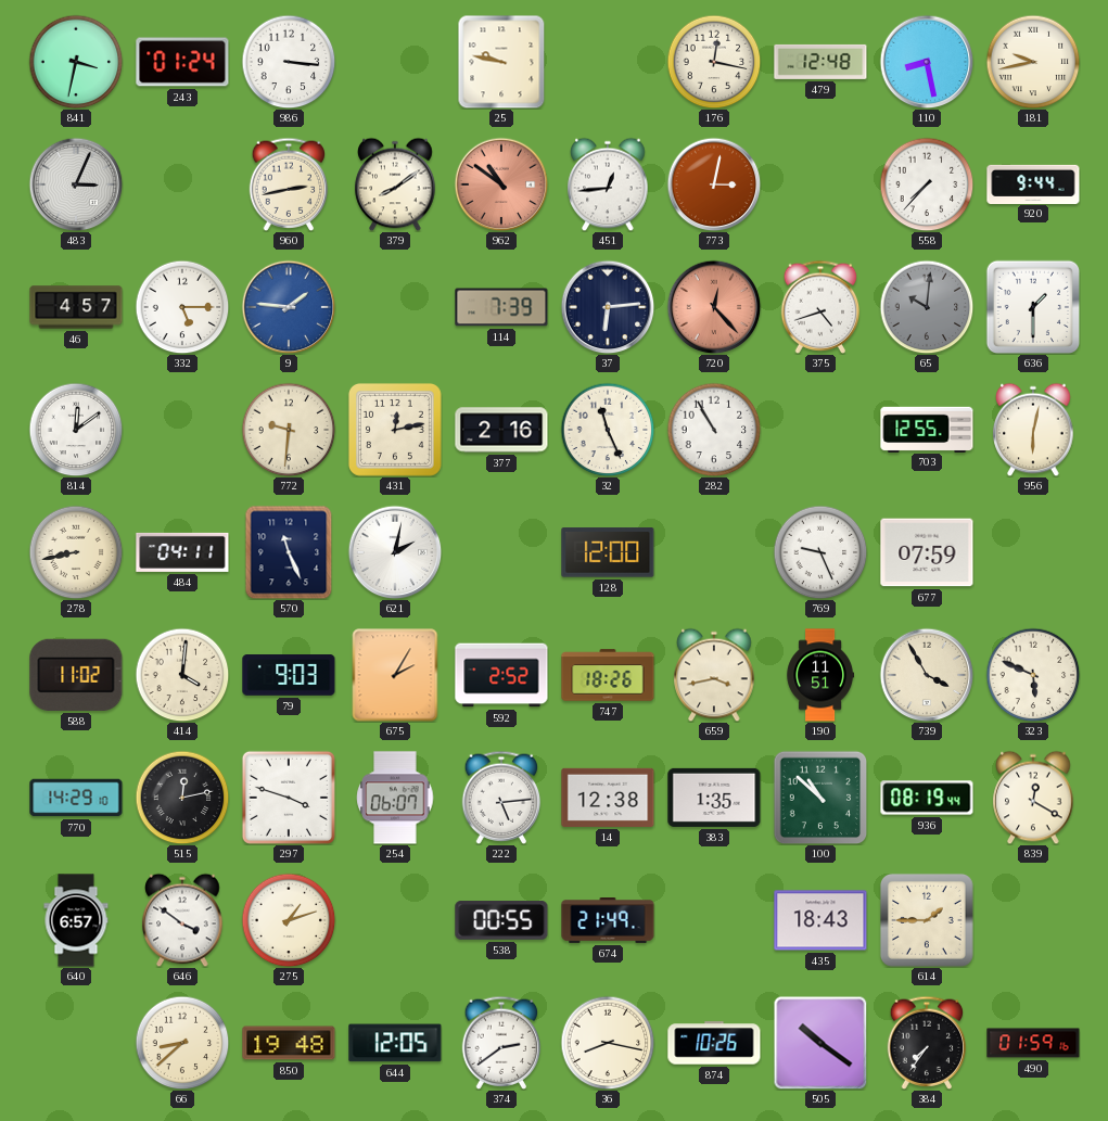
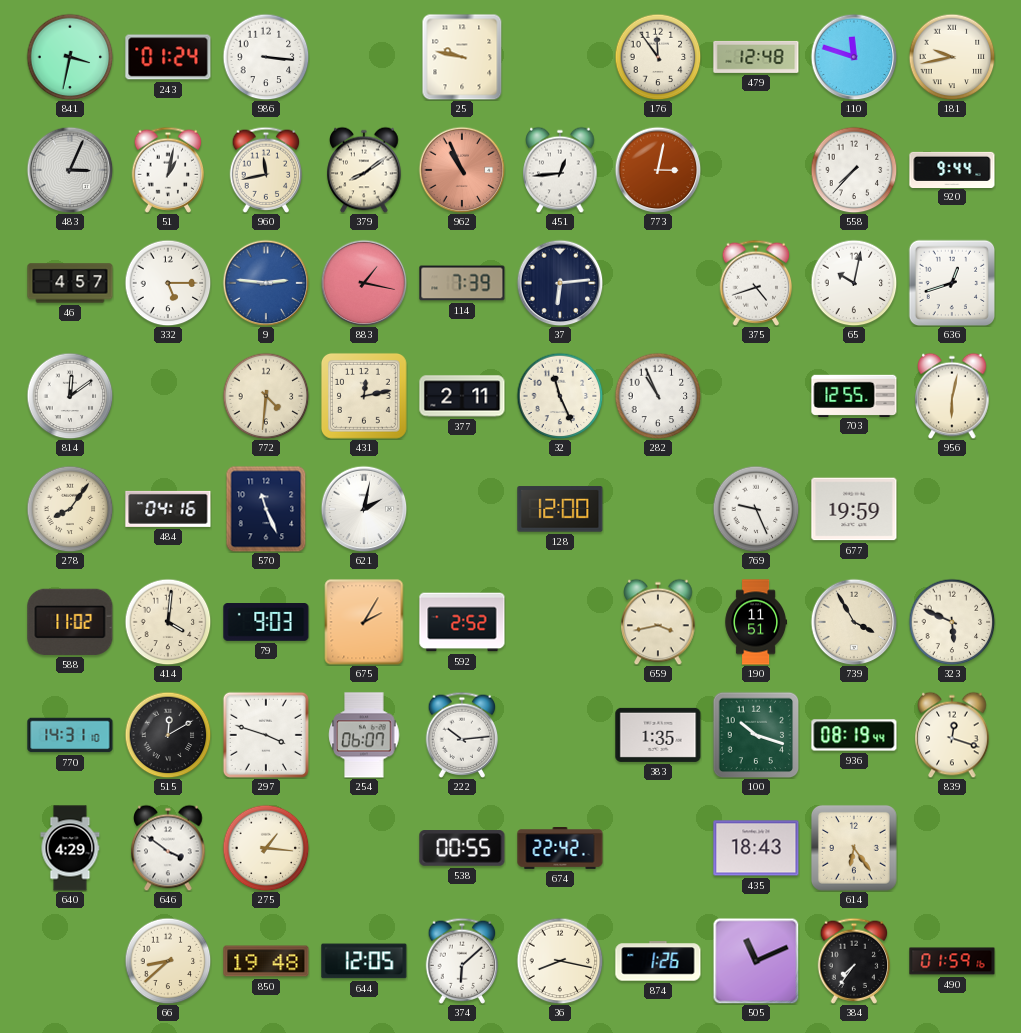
176: 12:17 -> 11:54 (658, 57)
110: 8:28 -> 11:48 (854, 57)
51: none -> 1:02 (168, 170)
960: 2:43 -> 11:43 (266, 170)
962: 10:51 -> 10:56 (462, 170)
9: 1:46 -> 2:46 (266, 283)
883: none -> 1:17 (364, 283)
720: 12:23 -> none (714, 307)
65: 10:01 -> 10:02 (854, 283)
65 dial: grey -> white (854, 283)
636: 1:30 -> 12:42 (952, 283)
772: 9:31 -> 4:31 (266, 396)
377: 2:16 -> 2:11 (462, 396)
282: 10:55 -> 10:56 (658, 396)
278: 8:43 -> 8:06 (70, 509)
484: 04:11 -> 04:16 (168, 509)
677: 07:59 -> 19:59 (854, 509)
747: 18:26 -> none (608, 675)
770: 14:29 -> 14:31 (70, 735)
515: 12:13 -> 12:10 (168, 735)
222: 5:14 -> 10:14 (462, 735)
14: 12:38 -> none (608, 798)
100: 10:52 -> 10:18 (756, 735)
839: 12:20 -> 12:18 (952, 735)
640: 6:57 -> 4:29 (70, 848)
275: 1:12 -> 1:16 (266, 848)
674: 21:49 -> 22:42 (560, 849)
614: 1:45 -> 6:24 (854, 848)
374: 2:39 -> 6:08 (462, 961)
874: 10:26 -> 1:26 (658, 961)
505: 10:21 -> 11:11 (756, 961)
